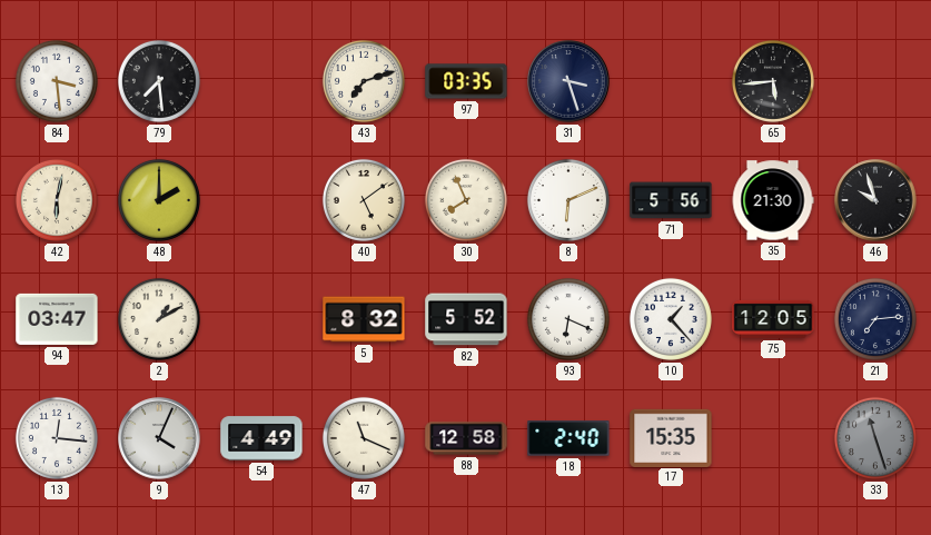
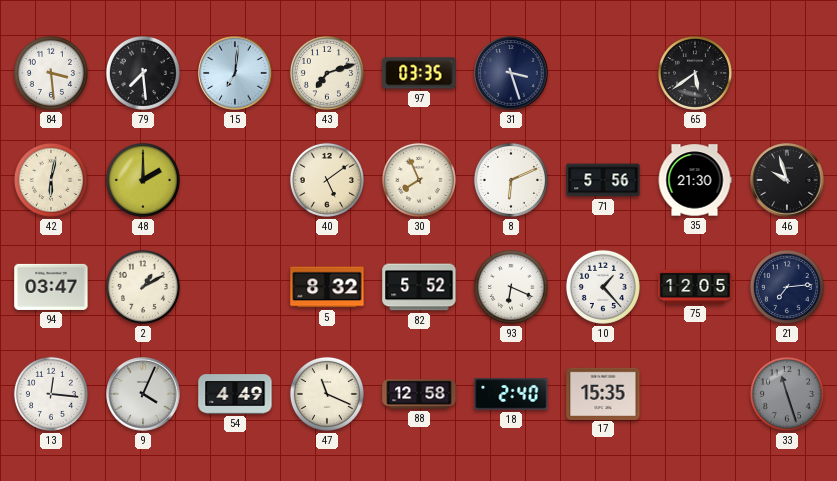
15: none -> 7:01 (235, 73)
65: 5:44 -> 5:39 (695, 73)
